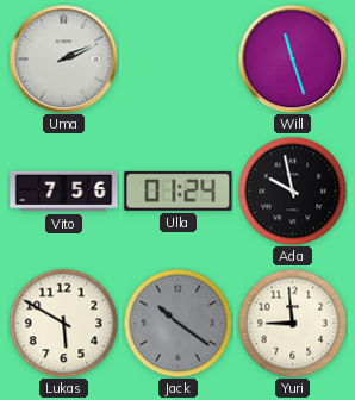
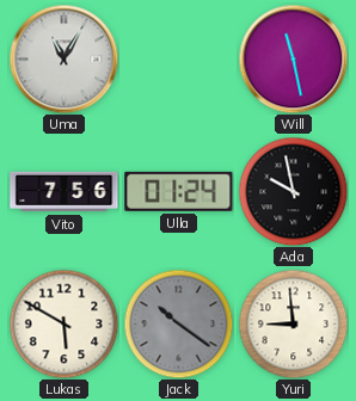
Uma: 2:11 -> 11:05 (63, 58)
Will: 11:27 -> 11:28 (293, 58)
